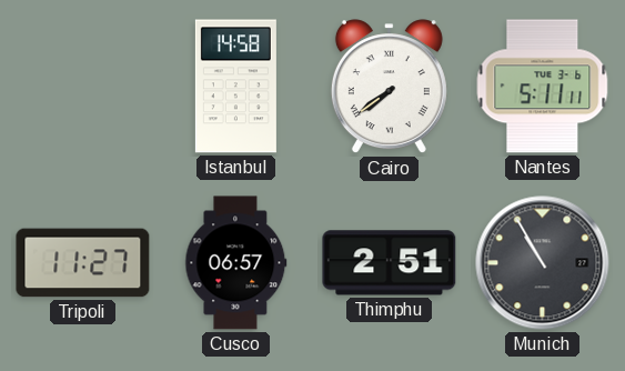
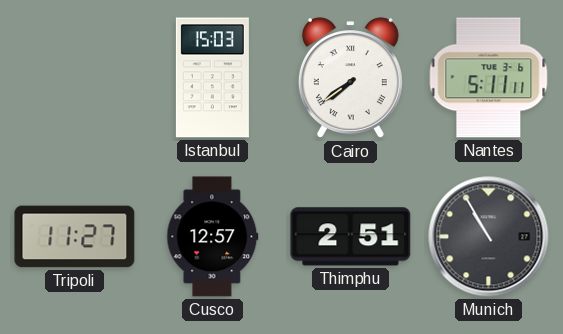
Istanbul: 14:58 -> 15:03 (212, 78)
Cusco: 06:57 -> 12:57 (213, 237)
